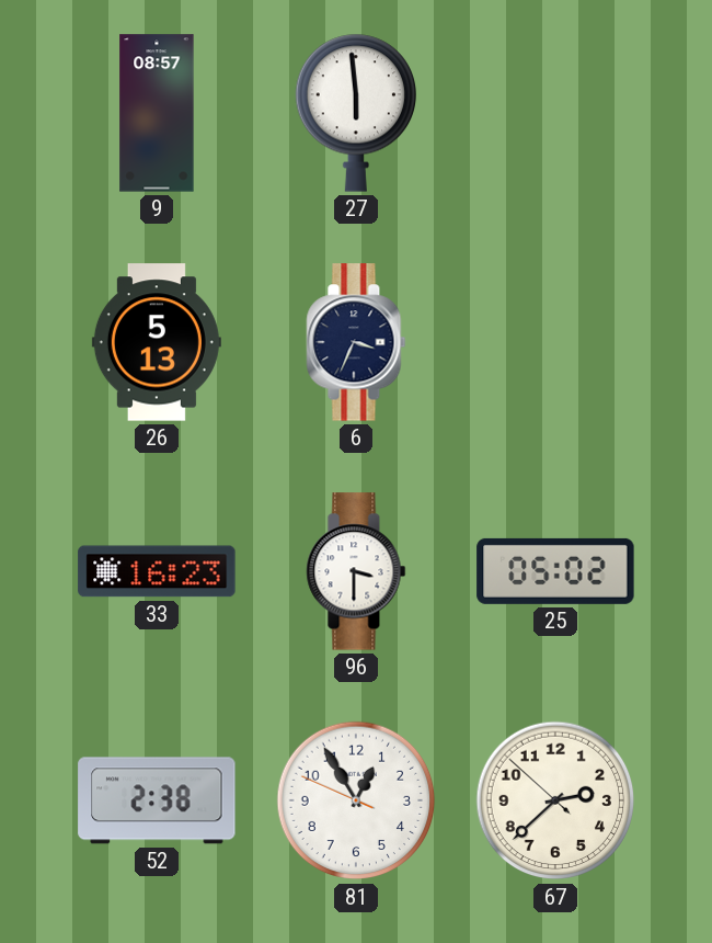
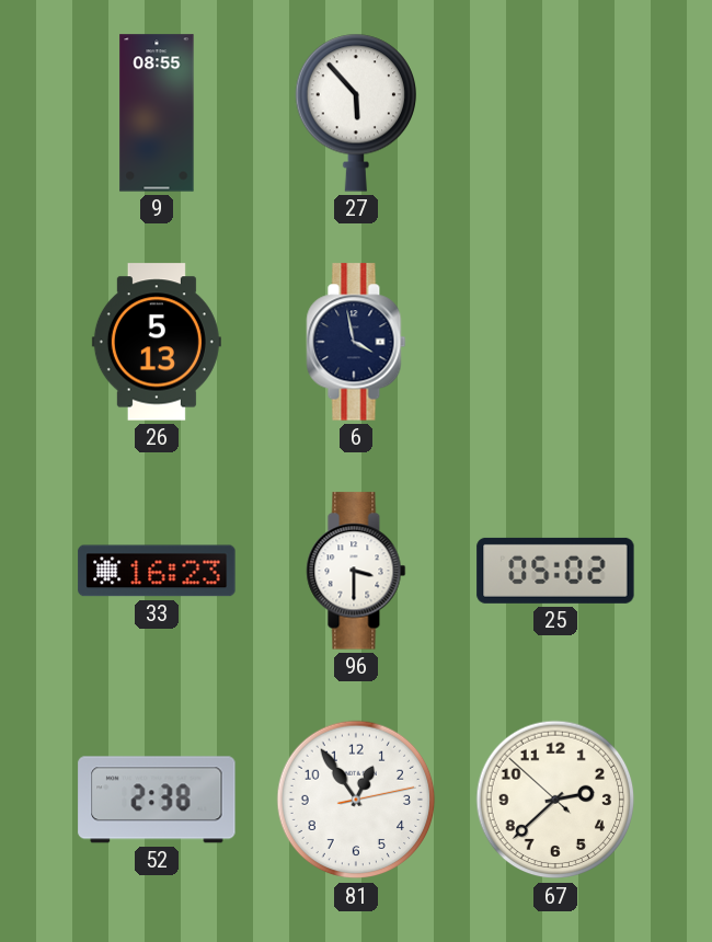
9: 08:57 -> 08:55 (157, 113)
27: 5:59 -> 5:53 (355, 113)
6: 3:34 -> 3:58 (356, 342)
81: 12:54:49 -> 12:54:13 (356, 800)
